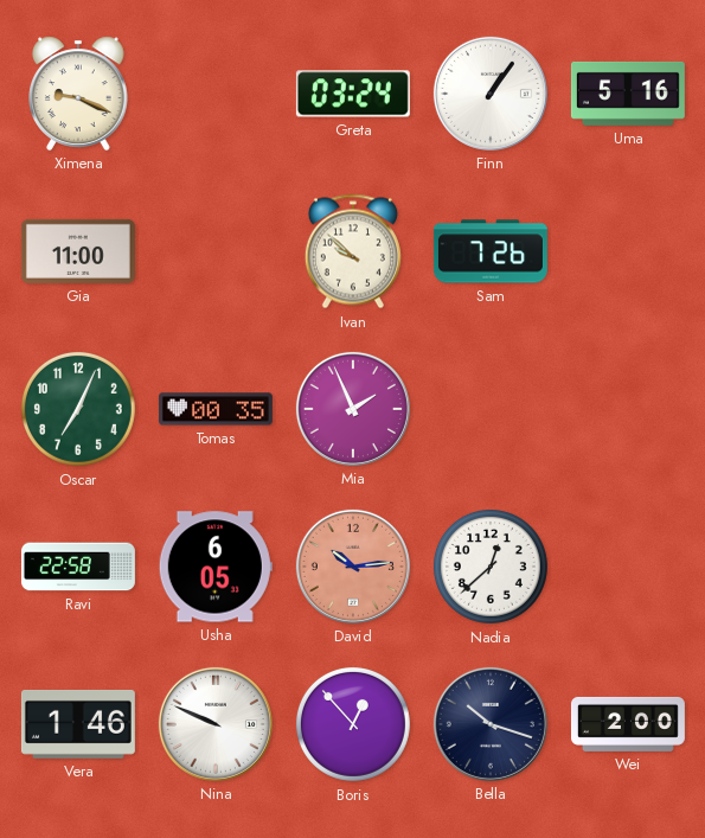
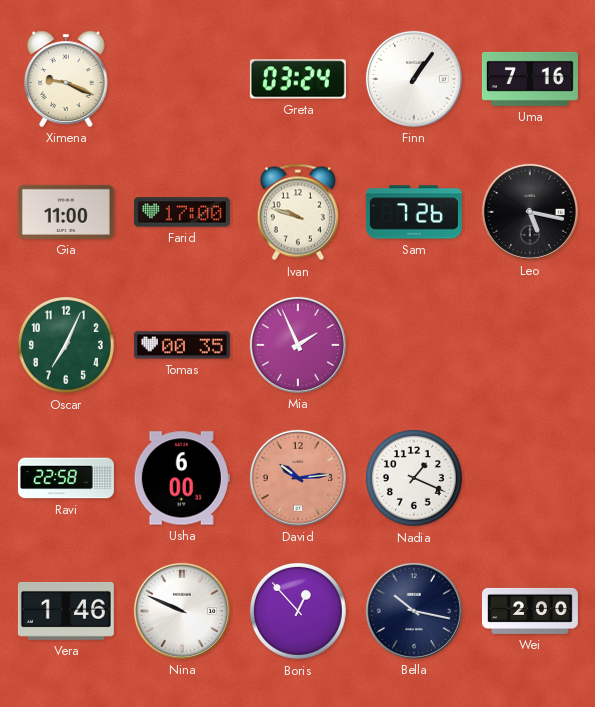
Uma: 5:16 -> 7:16 (530, 79)
Farid: none -> 17:00 (182, 212)
Ivan: 9:52 -> 9:48 (298, 212)
Leo: none -> 5:17 (530, 212)
Usha: 6:05 -> 6:00 (182, 478)
Nadia: 12:38 -> 1:19 (414, 478)
Bella: 10:18 -> 10:17 (414, 611)
